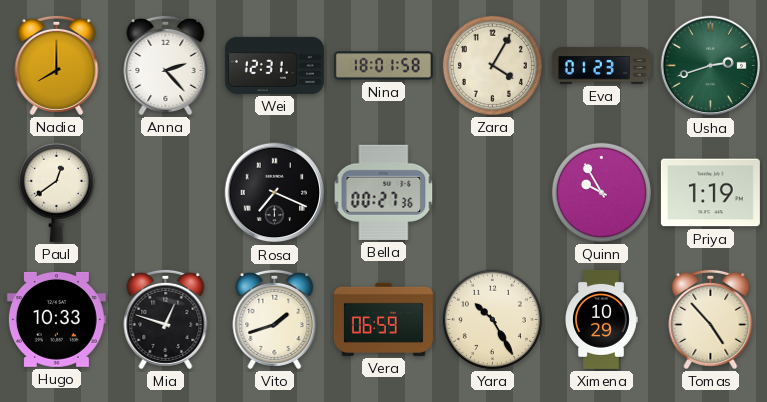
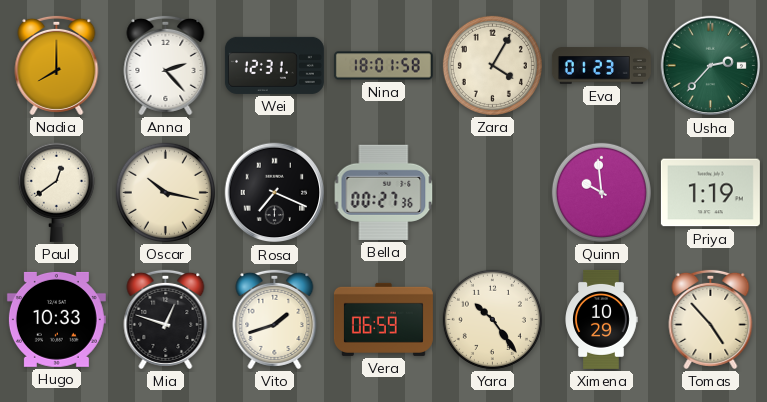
Usha: 2:42 -> 2:37 (711, 66)
Oscar: none -> 10:17 (165, 192)
Quinn: 9:55 -> 9:59 (601, 192)
Yara: 10:25 -> 10:24 (492, 319)
